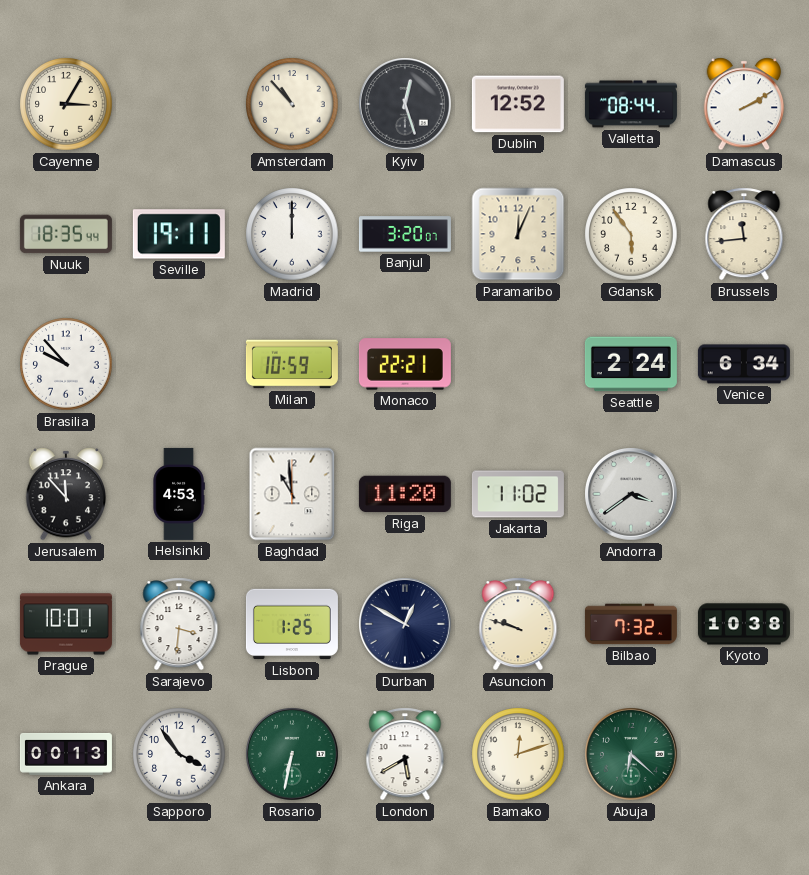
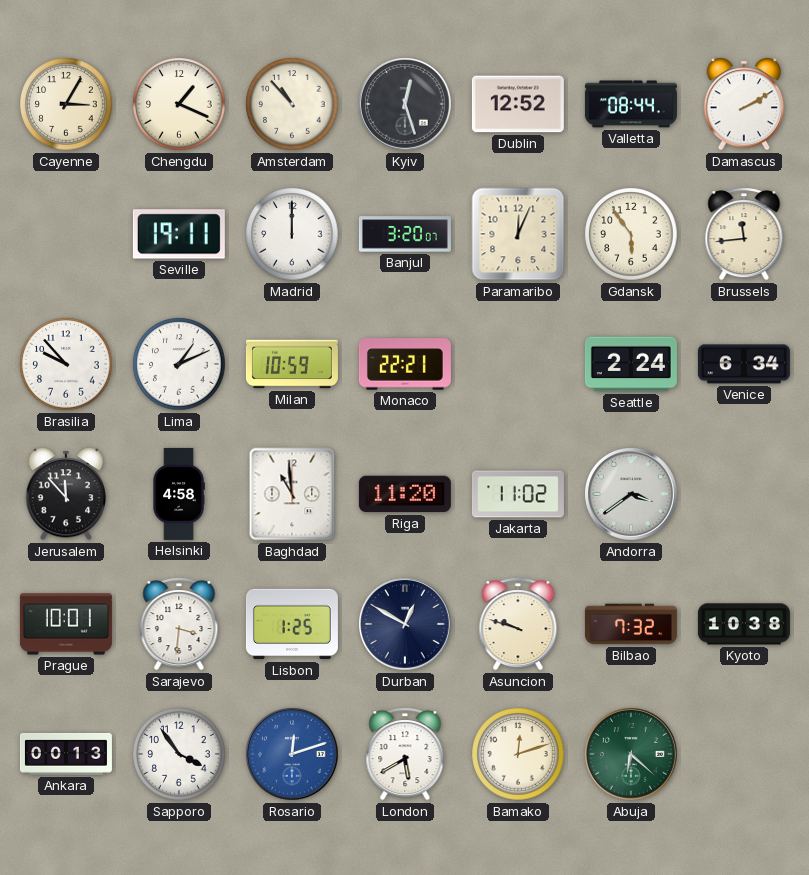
Chengdu: none -> 1:19 (179, 104)
Nuuk: 18:35 -> none (66, 234)
Lima: none -> 1:11 (179, 364)
Helsinki: 4:53 -> 4:58 (179, 494)
Rosario: 6:32 -> 12:12 (292, 754)
Rosario dial: green -> blue (292, 754)
